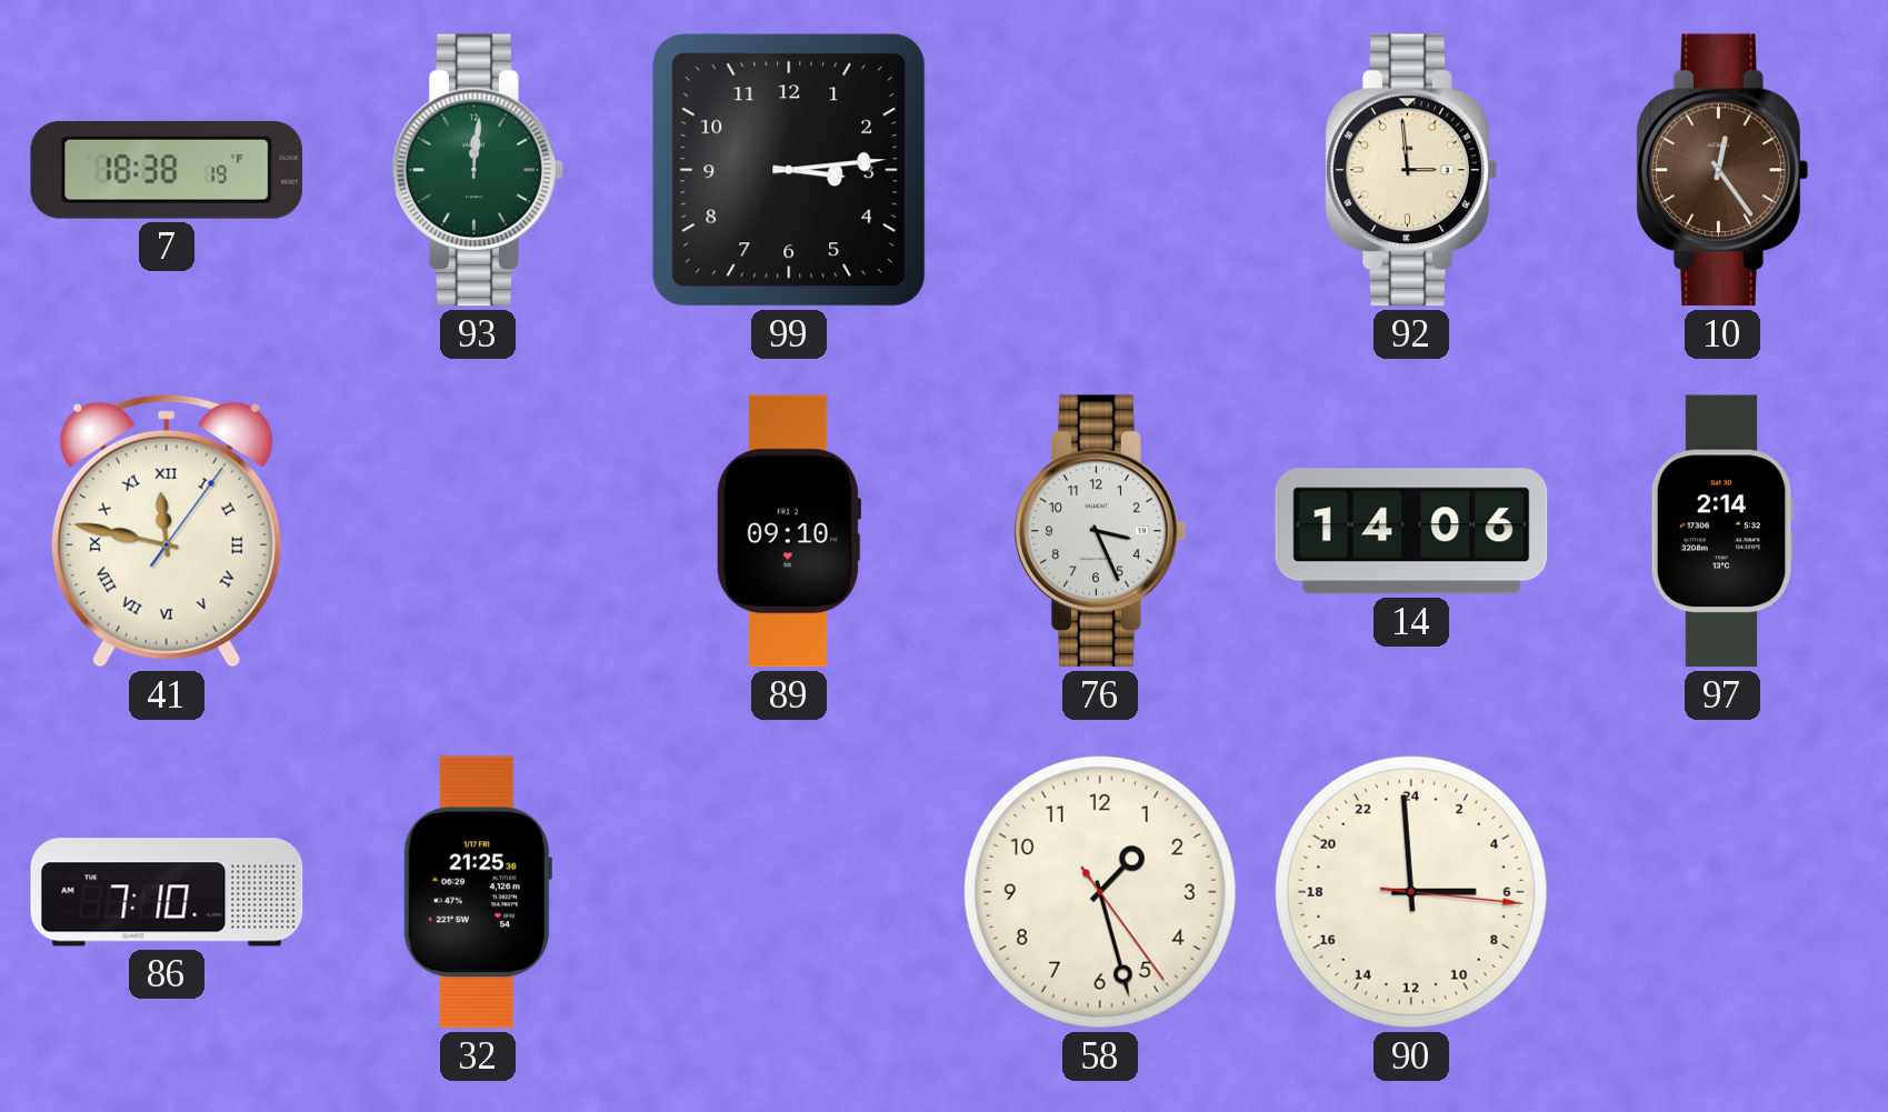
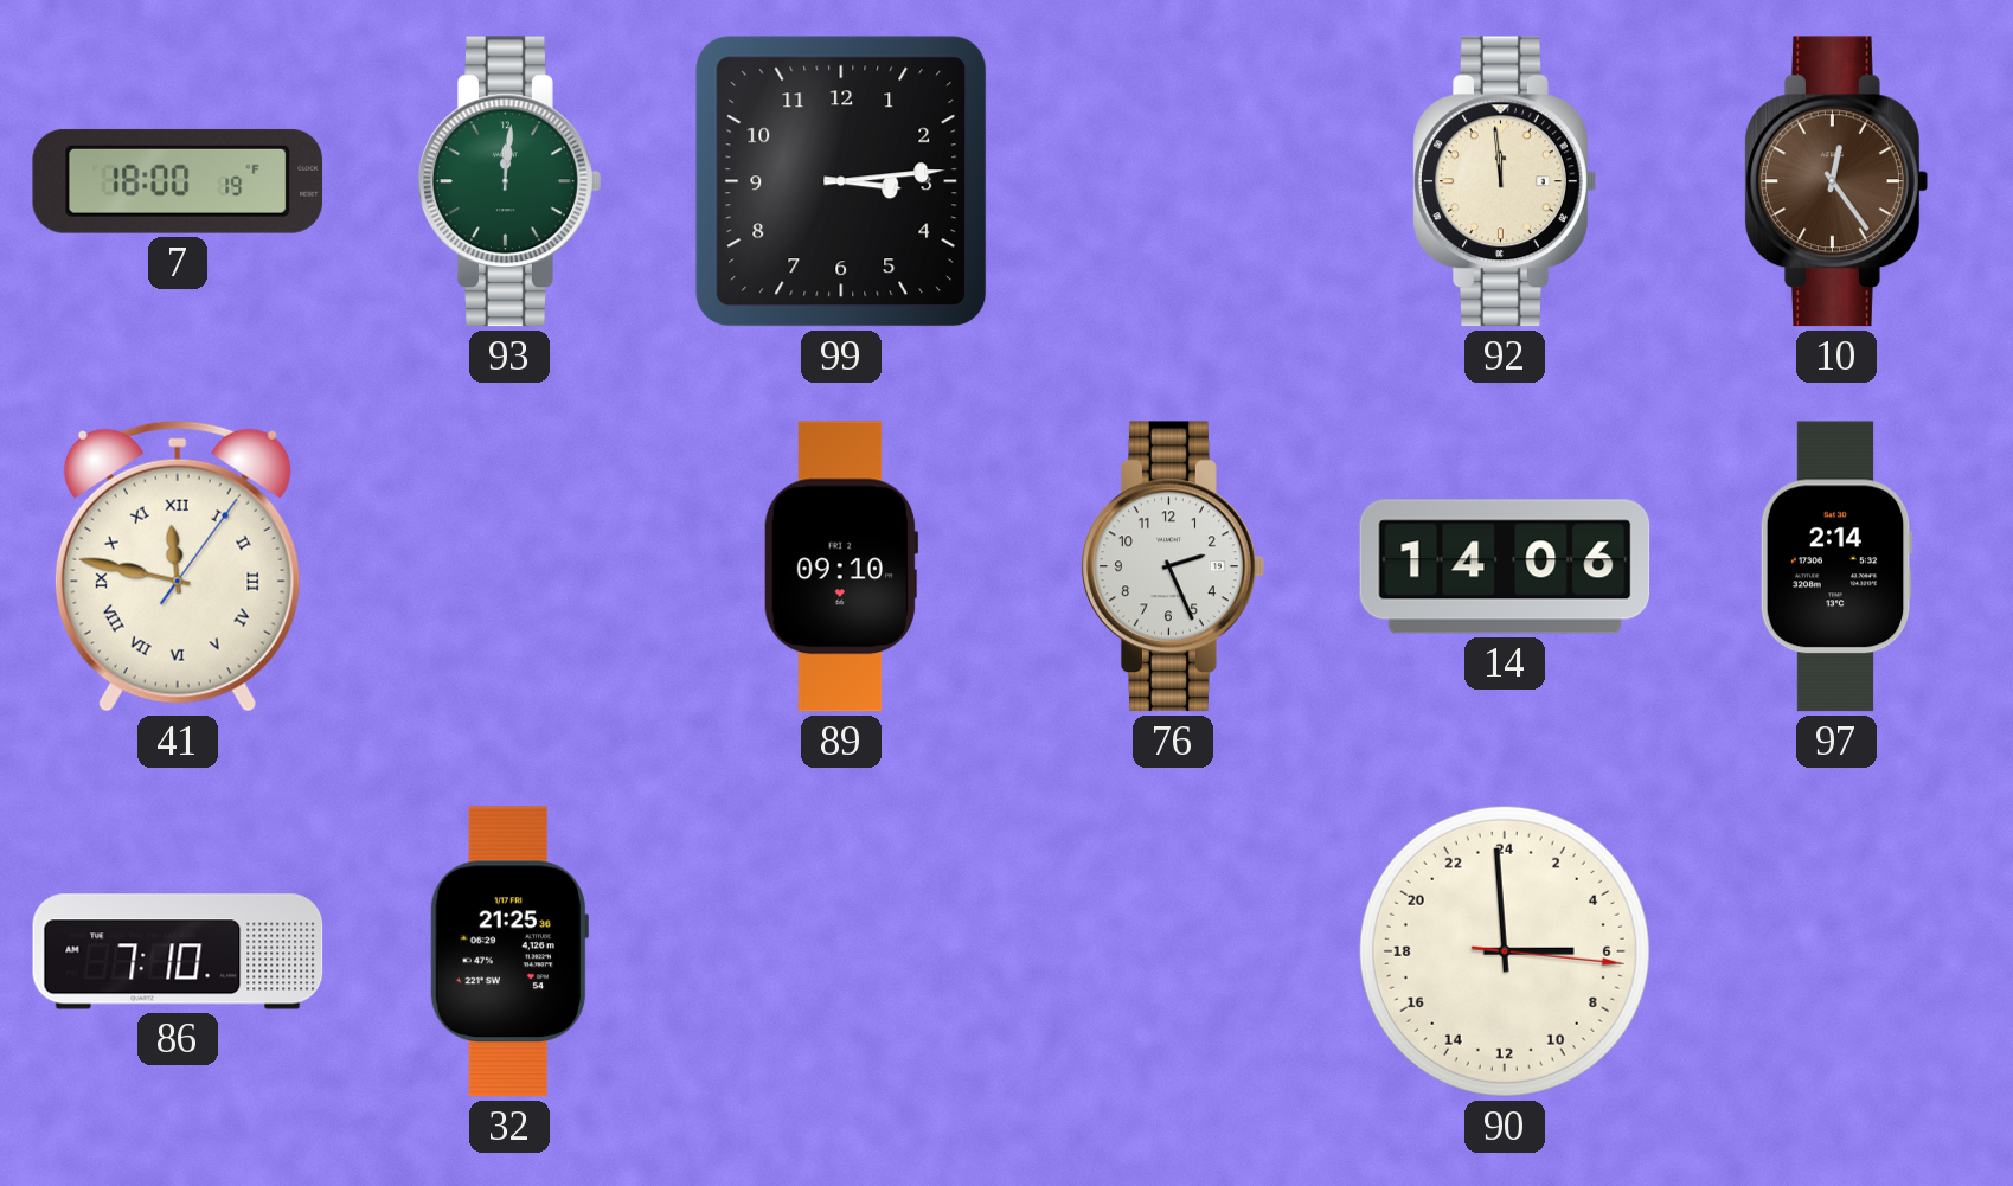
7: 18:38 -> 18:00 (178, 181)
92: 2:59 -> 11:59 (1505, 181)
76: 3:26 -> 2:26 (1173, 566)
58: 1:27 -> none (1100, 892)
